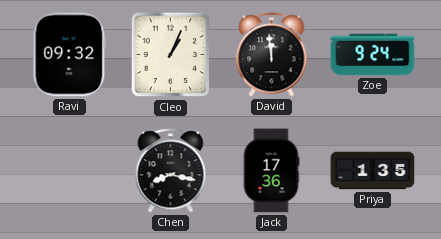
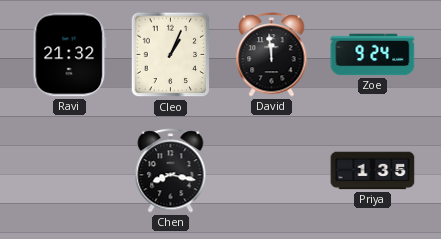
Ravi: 09:32 -> 21:32 (70, 55)
Jack: 17:36 -> none (271, 171)
